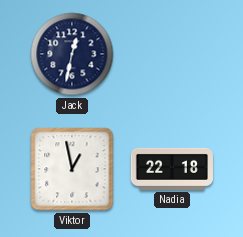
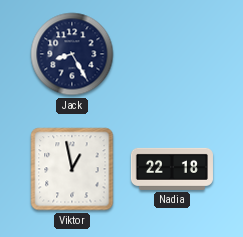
Jack: 12:32 -> 8:25 (72, 54)
